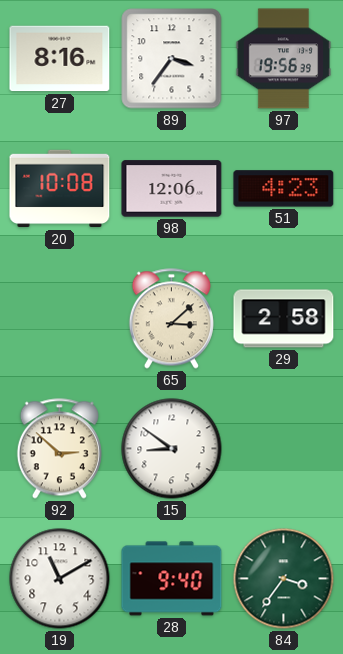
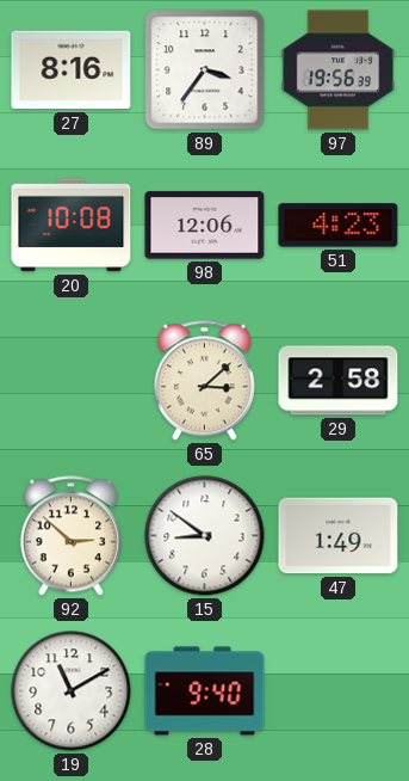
47: none -> 1:49 (339, 536)
84: 3:36 -> none (284, 579)
